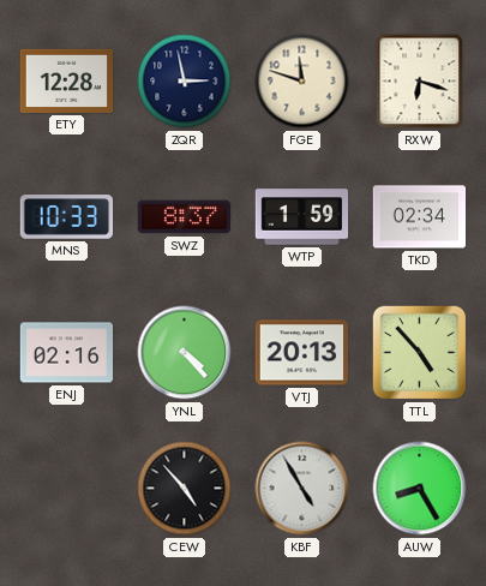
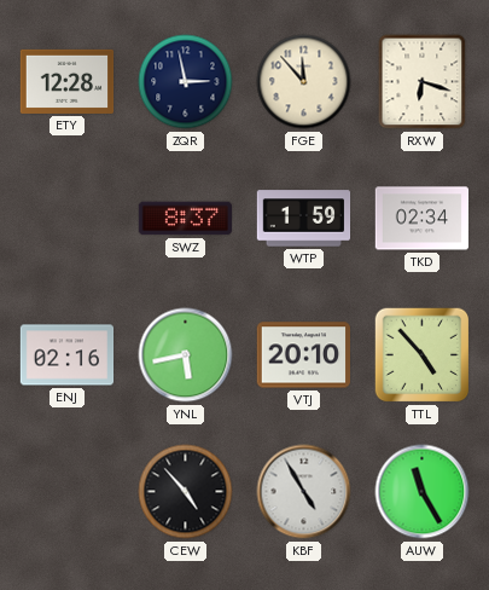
FGE: 11:48 -> 11:53 (304, 82)
MNS: 10:33 -> none (67, 217)
YNL: 4:23 -> 5:43 (186, 355)
VTJ: 20:13 -> 20:10 (304, 355)
AUW: 8:25 -> 11:25 (423, 492)
